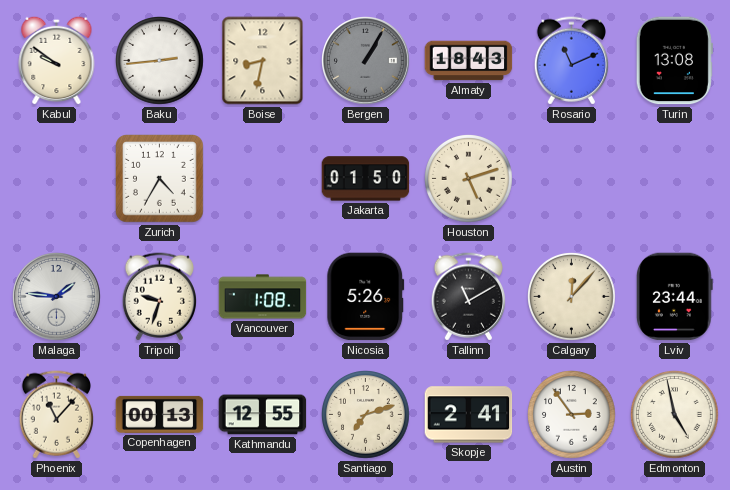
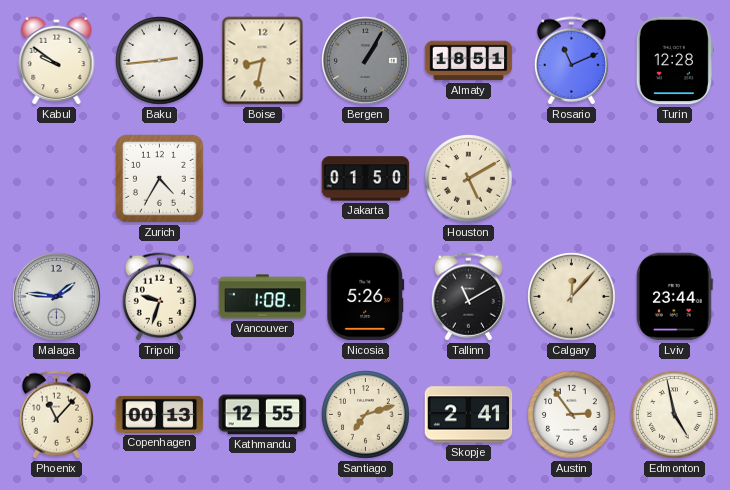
Almaty: 18:43 -> 18:51 (469, 61)
Turin: 13:08 -> 12:28 (674, 61)
Houston: 5:12 -> 5:10 (469, 179)
